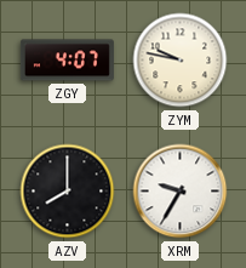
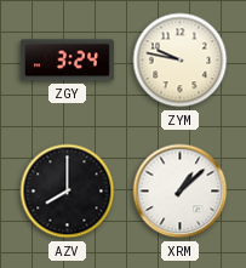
ZGY: 4:07 -> 3:24 (67, 61)
XRM: 9:35 -> 1:08 (181, 192)
